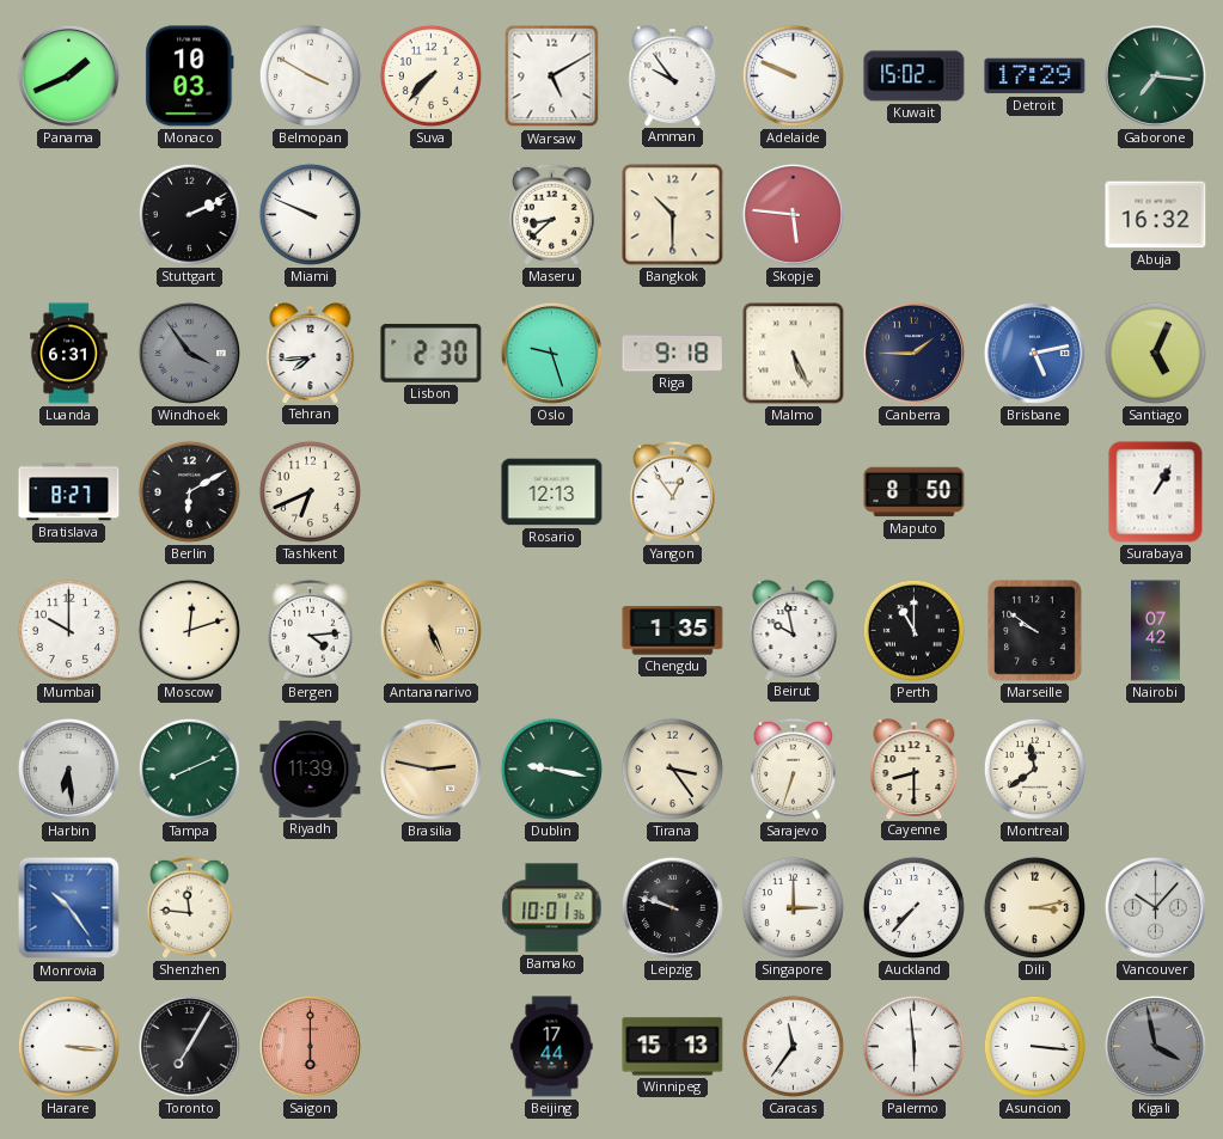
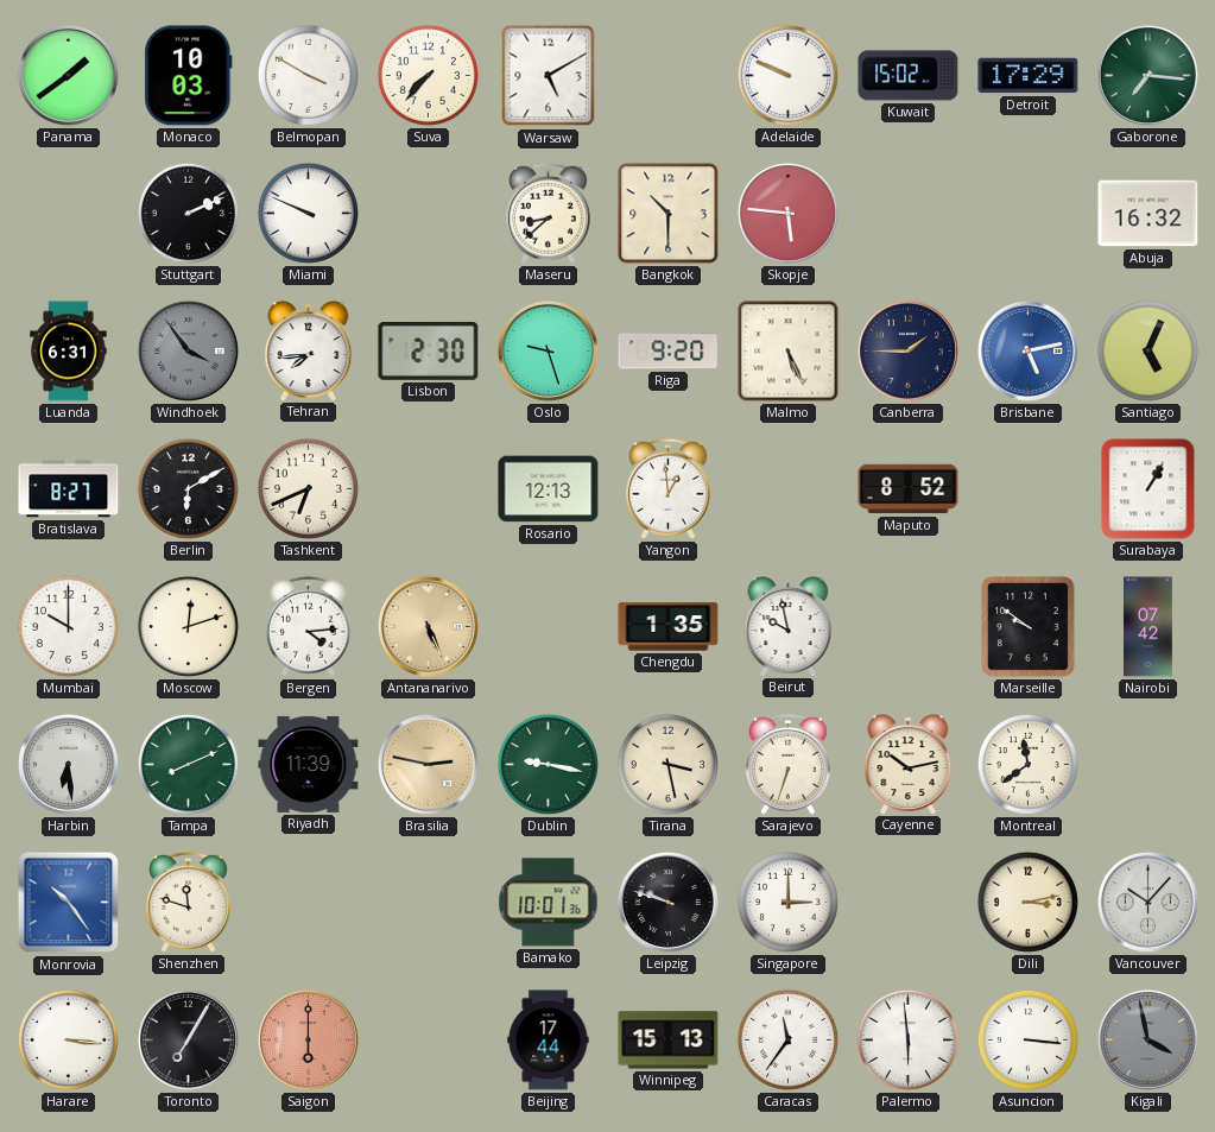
Panama: 1:41 -> 1:39 (68, 75)
Amman: 9:54 -> none (673, 75)
Riga: 9:18 -> 9:20 (669, 352)
Yangon: 12:54 -> 12:59 (667, 488)
Maputo: 8:50 -> 8:52 (909, 489)
Perth: 11:00 -> none (913, 630)
Tirana: 3:24 -> 3:28 (667, 764)
Cayenne: 8:30 -> 10:13 (909, 764)
Shenzhen: 11:46 -> 11:48 (188, 902)
Auckland: 7:37 -> none (913, 907)
